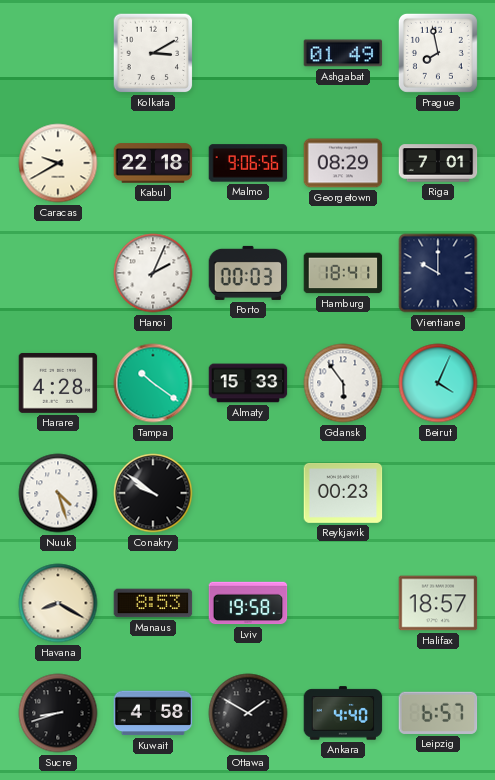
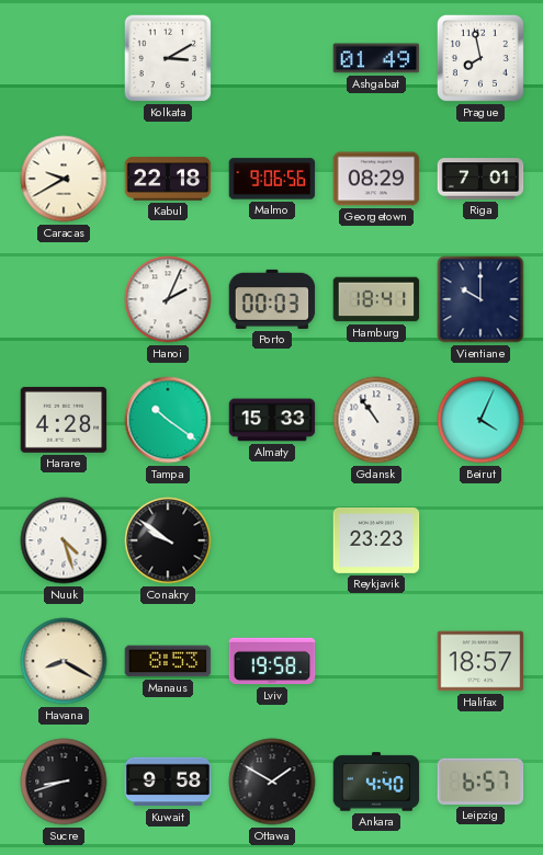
Gdansk: 5:54 -> 10:54 (376, 420)
Reykjavik: 00:23 -> 23:23 (376, 540)
Kuwait: 4:58 -> 9:58 (168, 782)
